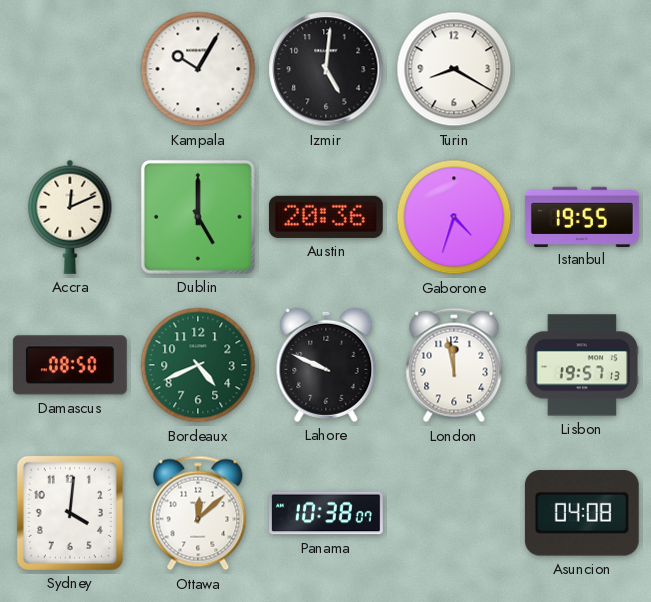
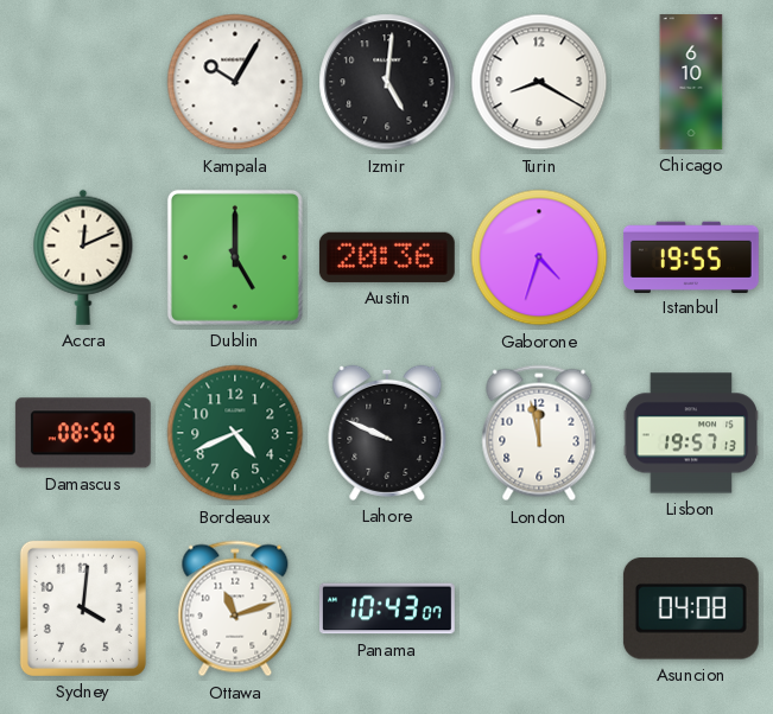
Chicago: none -> 6:10 (691, 83)
Ottawa: 12:08 -> 11:12 (235, 608)
Panama: 10:38 -> 10:43 (388, 608)
